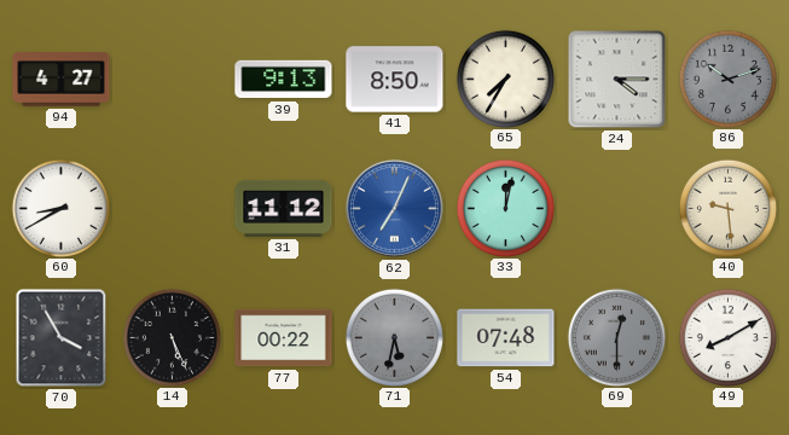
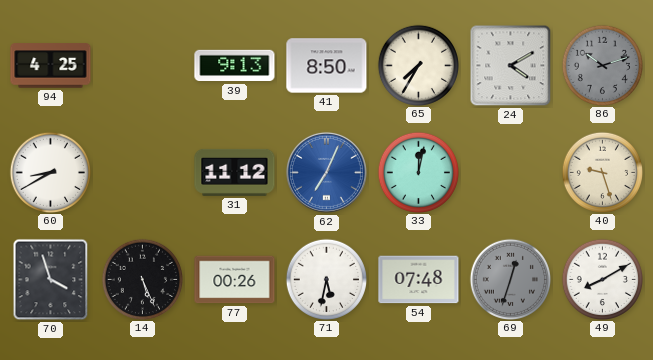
94: 4:27 -> 4:25 (51, 66)
24: 4:15 -> 4:10 (511, 66)
40: 9:29 -> 9:27 (602, 172)
70: 3:55 -> 3:57 (51, 280)
77: 00:22 -> 00:26 (235, 280)
71 dial: grey -> white (326, 279)
69: 12:30 -> 12:33 (510, 279)
